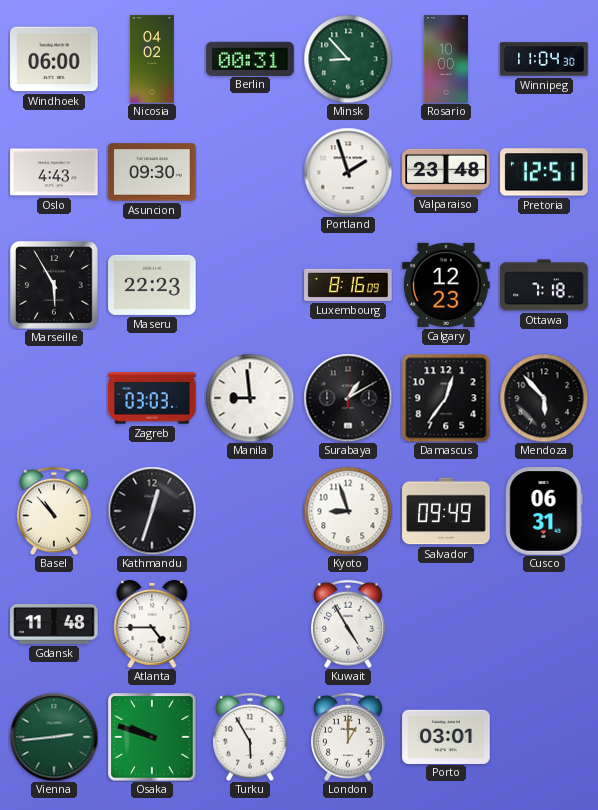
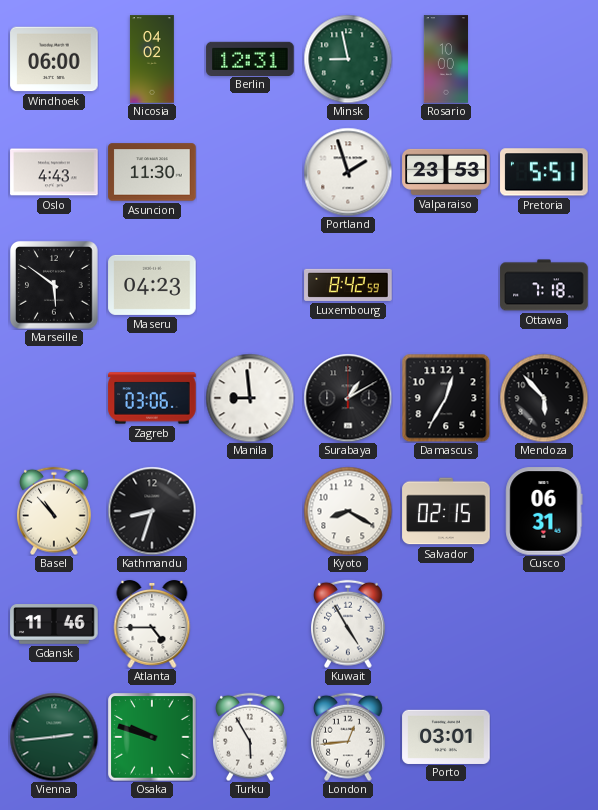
Berlin: 00:31 -> 12:31 (250, 58)
Minsk: 8:53 -> 8:58 (348, 59)
Winnipeg: 11:04 -> none (544, 59)
Asuncion: 09:30 -> 11:30 (152, 172)
Valparaiso: 23:48 -> 23:53 (446, 172)
Pretoria: 12:51 -> 5:51 (544, 172)
Marseille: 5:55 -> 5:51 (55, 286)
Maseru: 22:23 -> 04:23 (152, 285)
Luxembourg: 8:16 -> 8:42 (348, 285)
Calgary: 12:23 -> none (446, 285)
Zagreb: 03:03 -> 03:06 (152, 398)
Damascus: 12:36 -> 12:35 (446, 398)
Kathmandu: 12:33 -> 8:33 (152, 511)
Kyoto: 8:57 -> 8:20 (348, 511)
Salvador: 09:49 -> 02:15 (446, 511)
Gdansk: 11:48 -> 11:46 (54, 624)
London: 1:00 -> 12:44 (349, 737)
